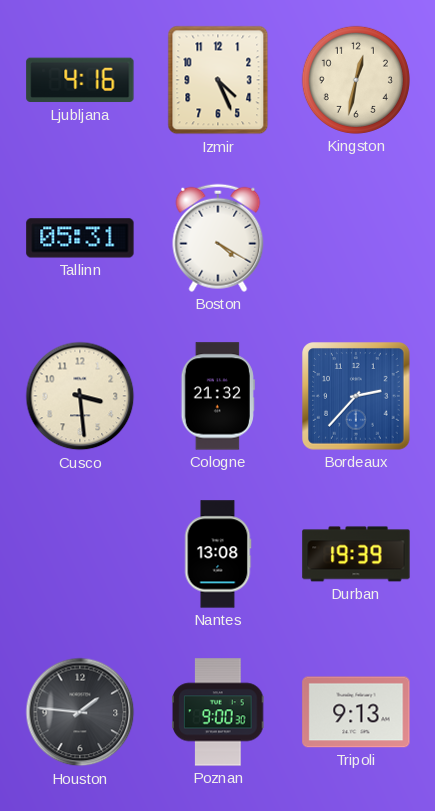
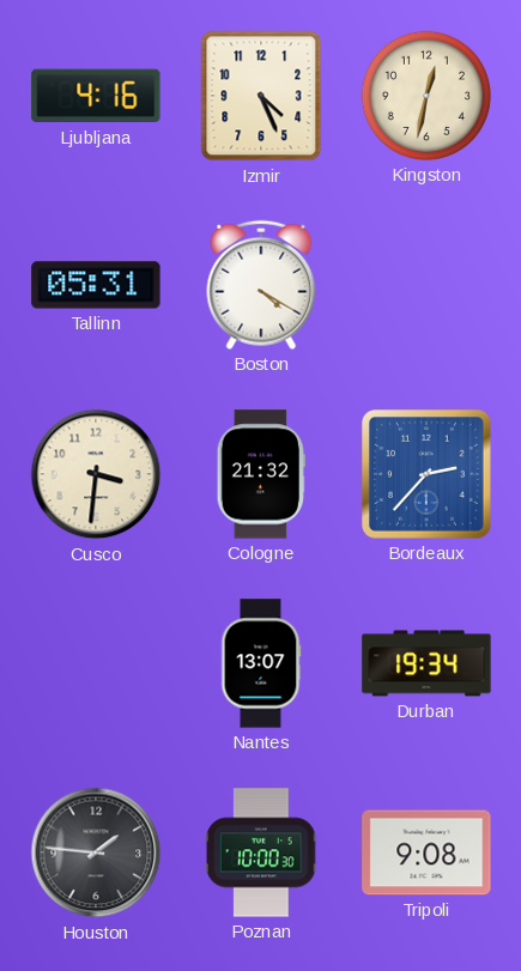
Cusco: 3:29 -> 3:31 (96, 474)
Nantes: 13:08 -> 13:07 (261, 663)
Durban: 19:39 -> 19:34 (426, 663)
Poznan: 9:00 -> 10:00 (261, 852)
Tripoli: 9:13 -> 9:08 (426, 852)
